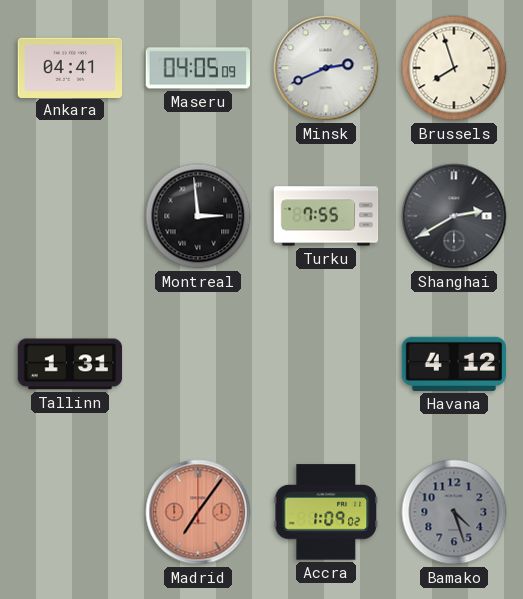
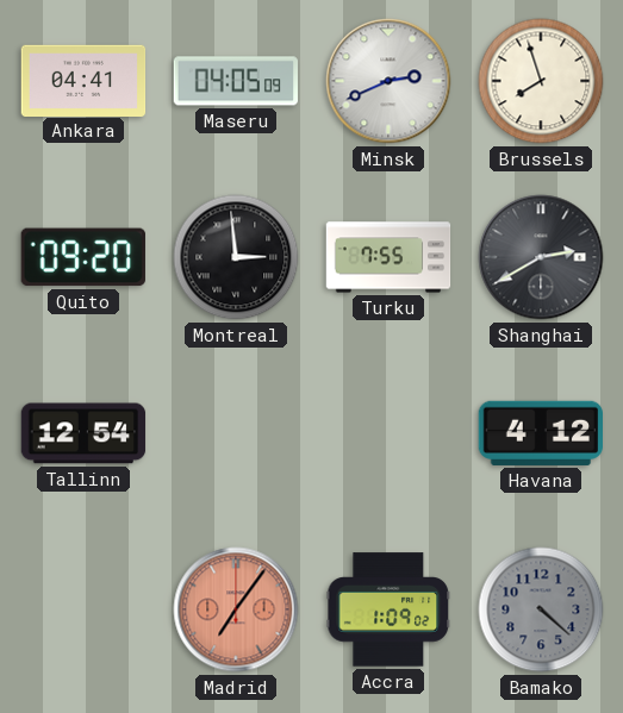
Quito: none -> 09:20 (83, 257)
Tallinn: 1:31 -> 12:54 (83, 433)
Bamako: 4:27 -> 4:22 (541, 609)
